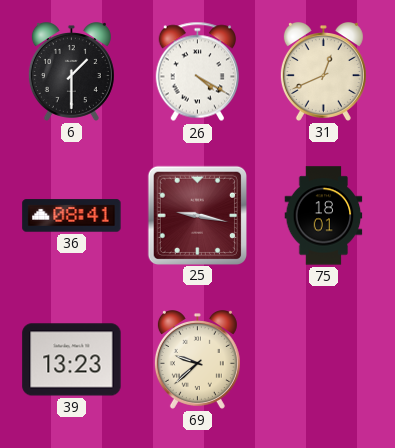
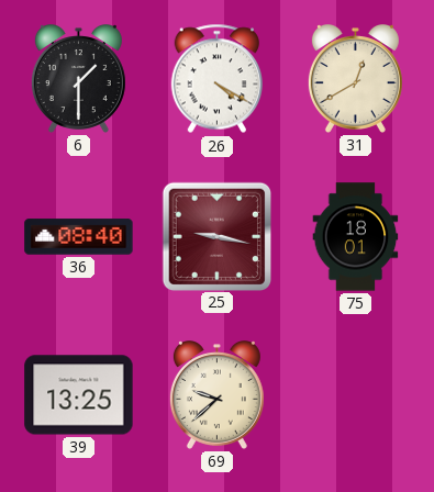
31: 12:41 -> 12:40 (355, 79)
36: 08:41 -> 08:40 (79, 237)
39: 13:23 -> 13:25 (79, 395)
